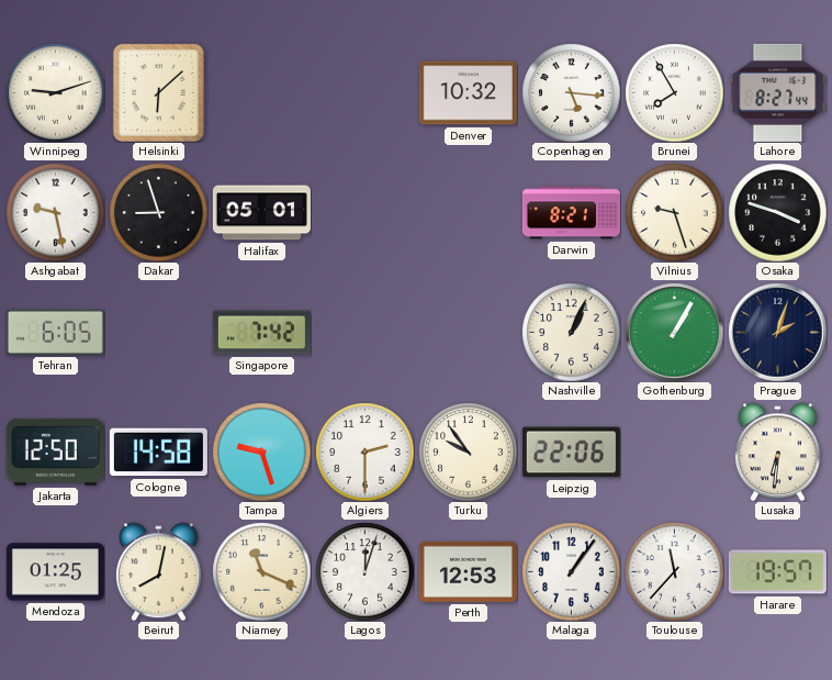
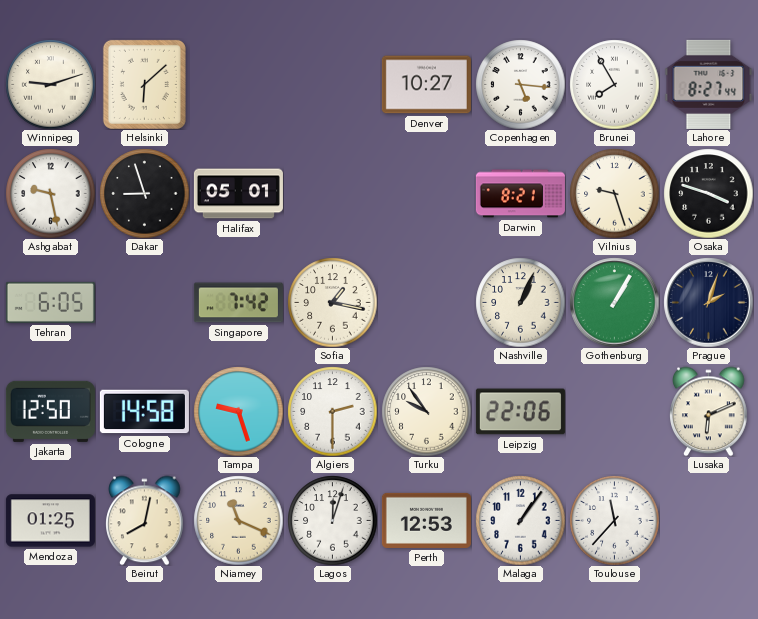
Denver: 10:32 -> 10:27 (426, 85)
Sofia: none -> 1:17 (332, 302)
Lusaka: 6:31 -> 6:11 (709, 411)
Harare: 19:57 -> none (777, 572)
